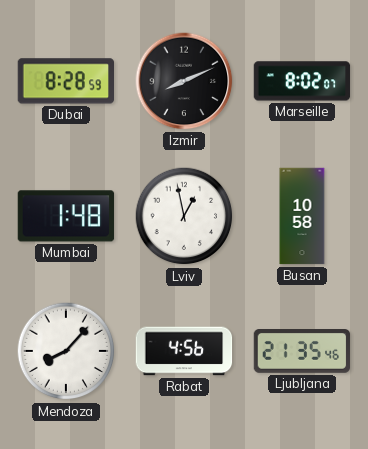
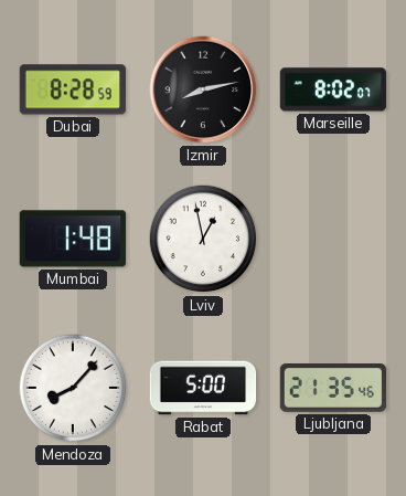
Izmir: 8:11 -> 8:13 (203, 89)
Busan: 10:58 -> none (302, 216)
Rabat: 4:56 -> 5:00 (203, 388)
